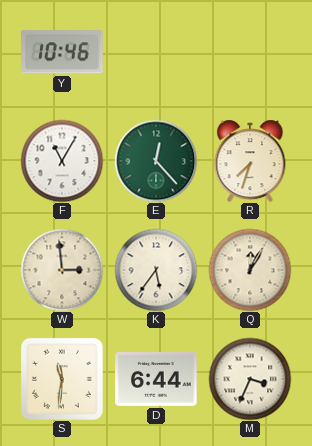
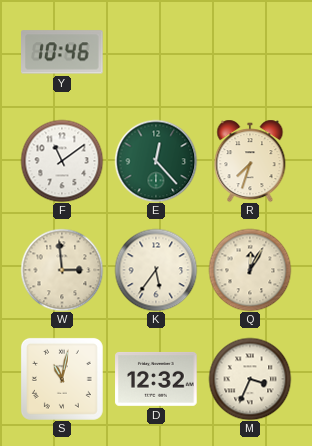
F: 11:05 -> 11:09 (62, 161)
S: 11:31 -> 11:02 (62, 379)
D: 6:44 -> 12:32 (156, 379)
